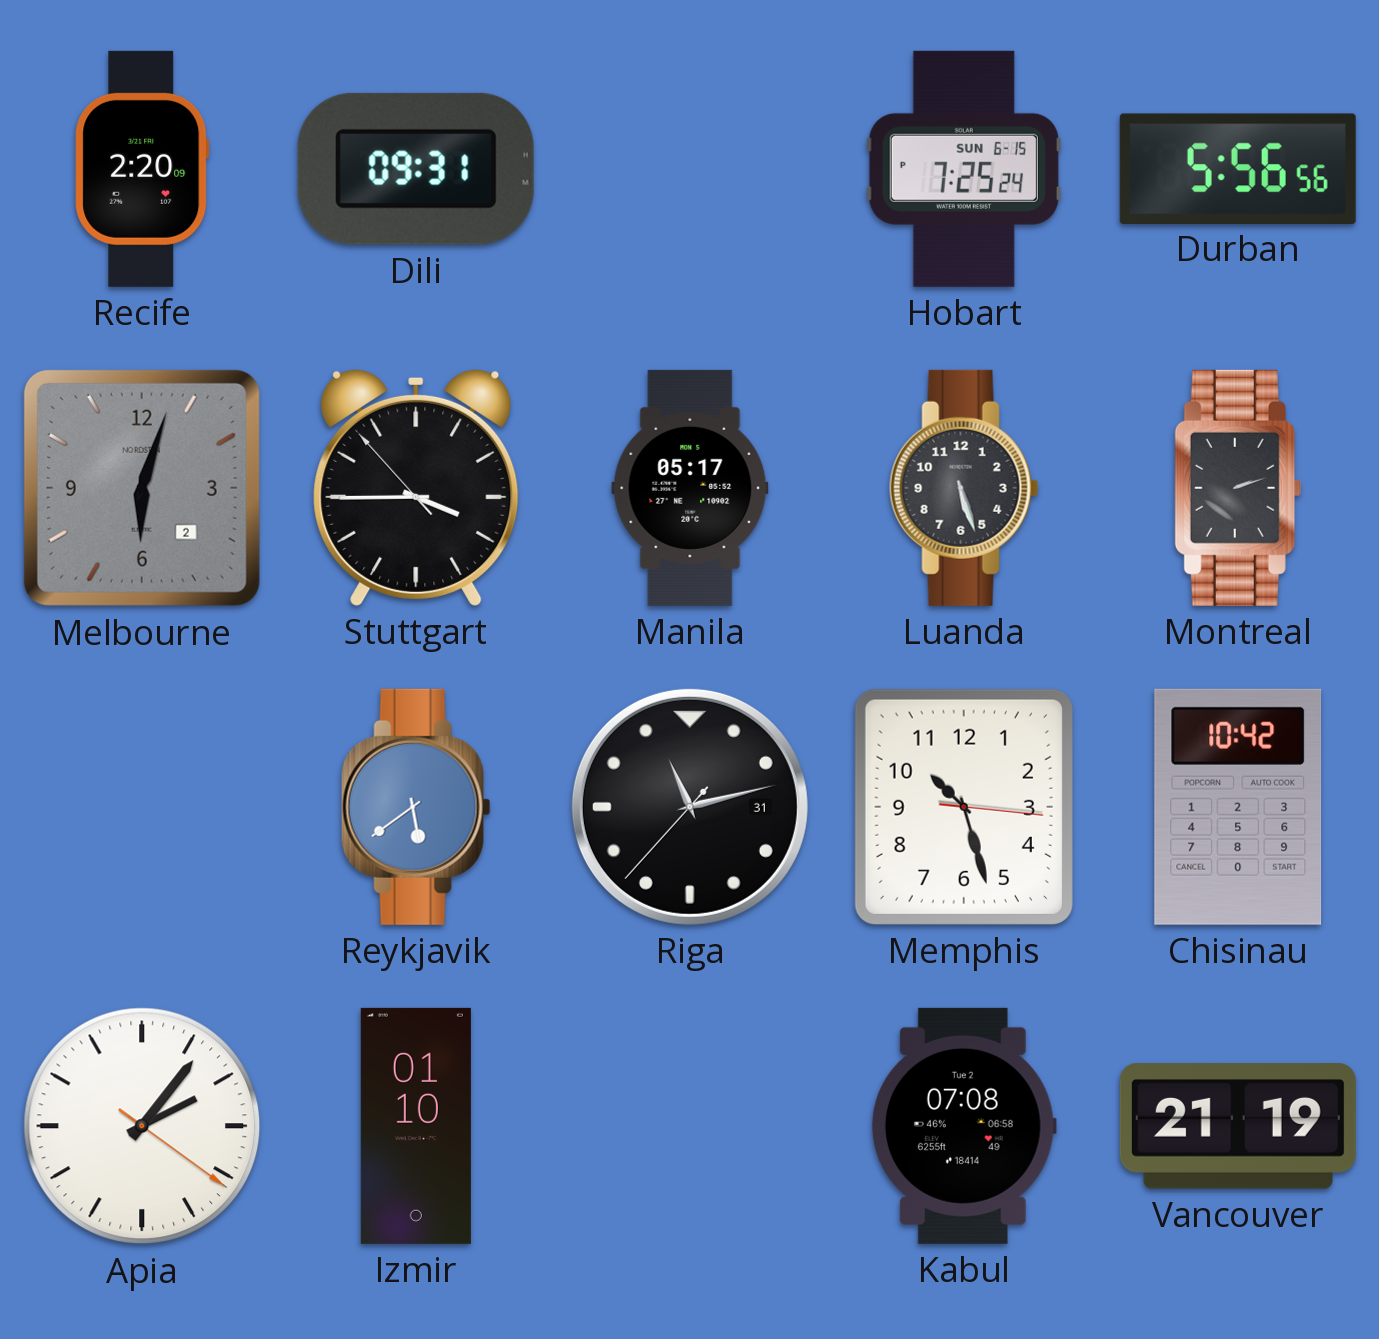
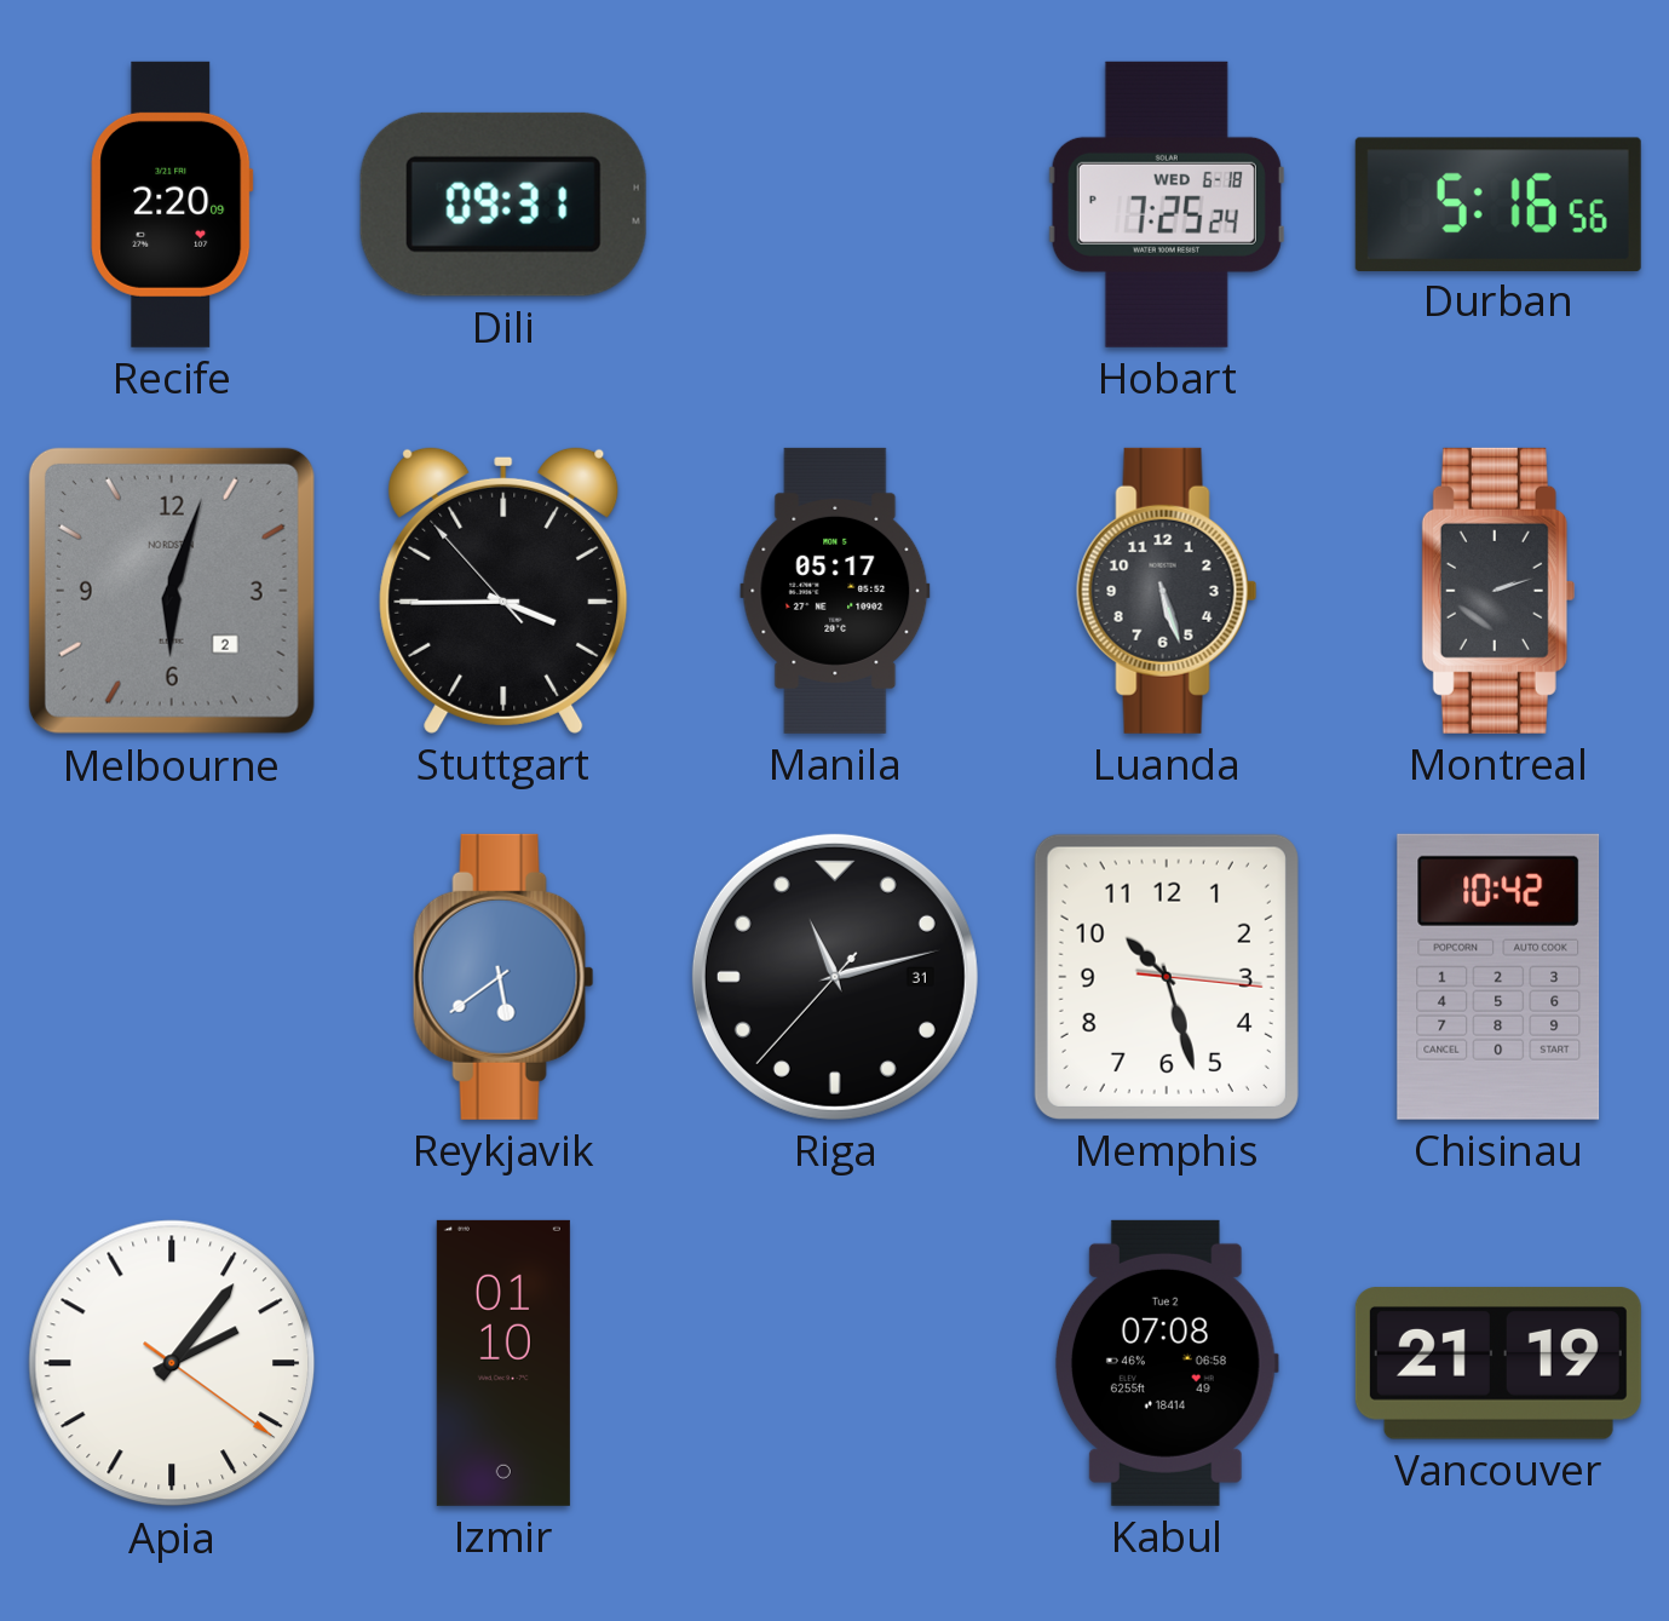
Hobart date: SUN 6-15 -> WED 6-18 (1167, 205)
Durban: 5:56 -> 5:16 (1498, 203)
